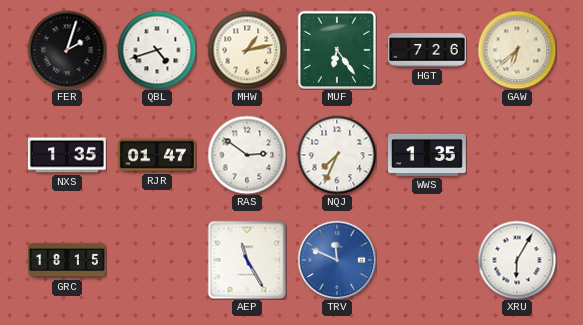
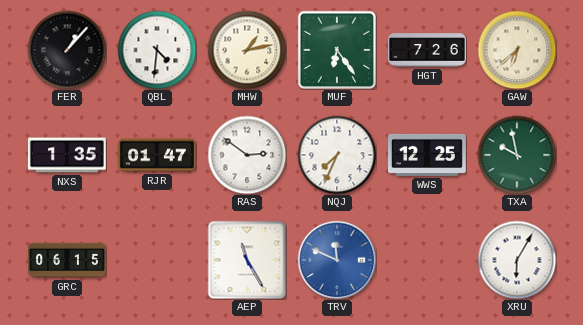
FER: 2:03 -> 1:07 (67, 50)
QBL: 4:42 -> 4:31 (157, 50)
WWS: 1:35 -> 12:25 (428, 155)
TXA: none -> 9:58 (517, 155)
GRC: 18:15 -> 06:15 (68, 260)
